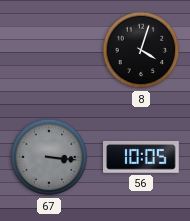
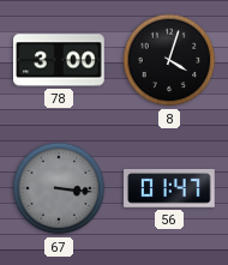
78: none -> 3:00 (59, 60)
56: 10:05 -> 01:47 (170, 188)
